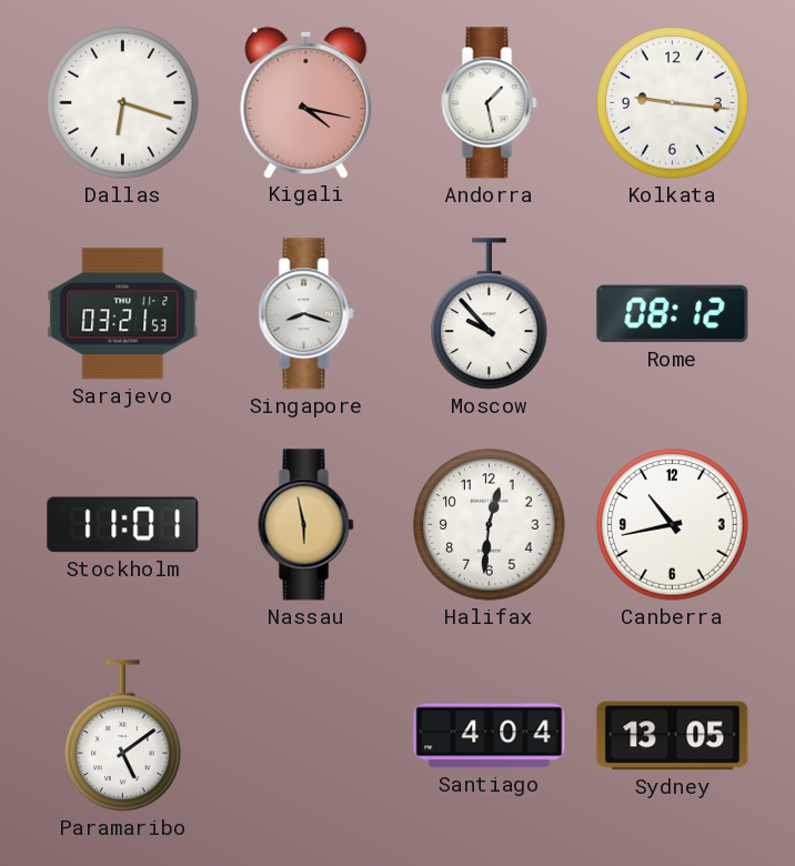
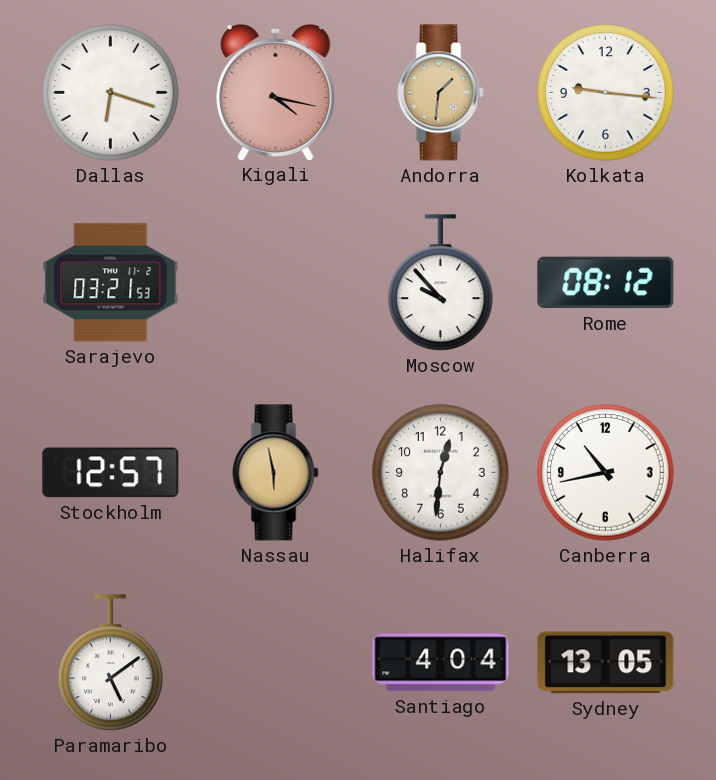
Andorra: 1:28 -> 1:31 (441, 93)
Andorra dial: white -> champagne (441, 93)
Singapore: 8:18 -> none (306, 314)
Stockholm: 11:01 -> 12:57 (111, 473)
